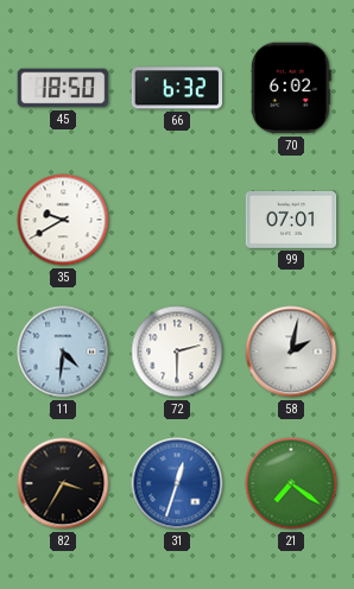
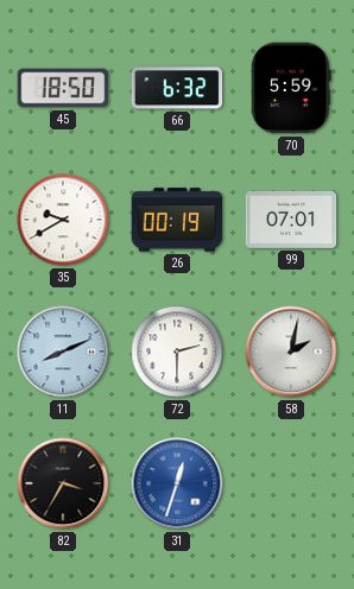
70: 6:02 -> 5:59 (291, 88)
26: none -> 00:19 (177, 220)
11: 4:31 -> 8:11 (63, 351)
21: 7:21 -> none (291, 483)
